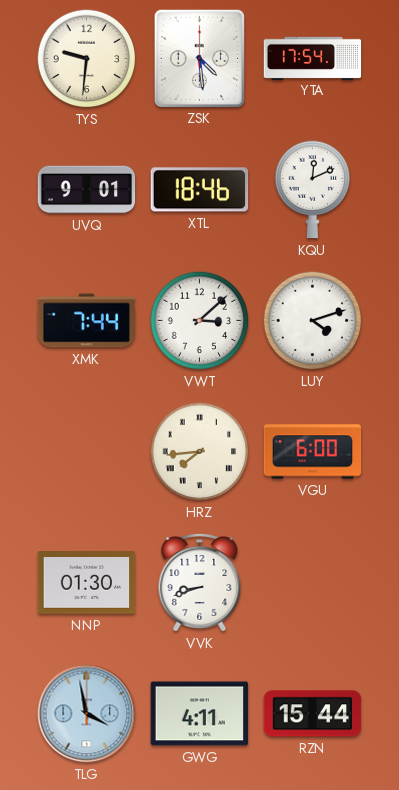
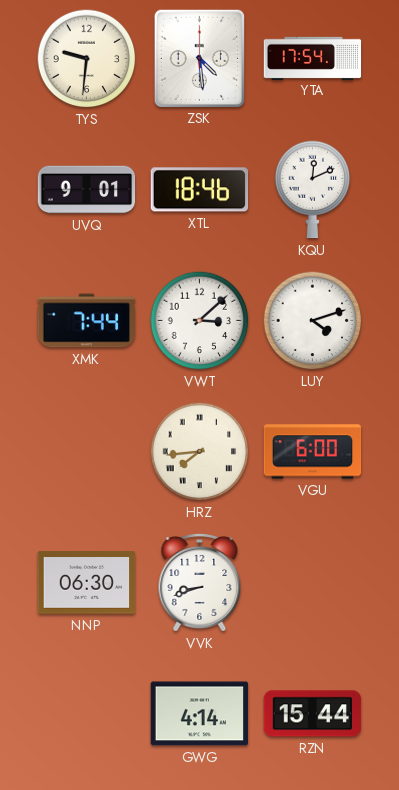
NNP: 01:30 -> 06:30 (87, 583)
TLG: 3:58 -> none (87, 714)
GWG: 4:11 -> 4:14 (200, 714)
